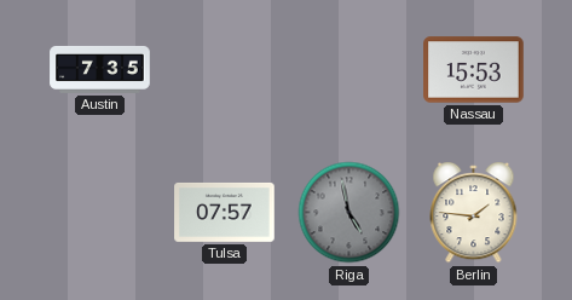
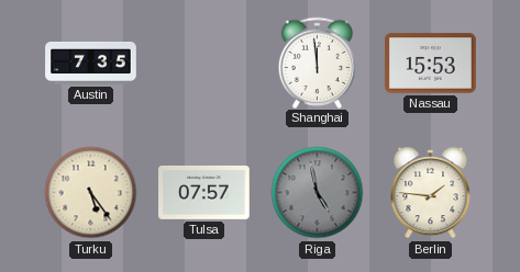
Shanghai: none -> 11:59 (318, 63)
Turku: none -> 5:24 (91, 193)
